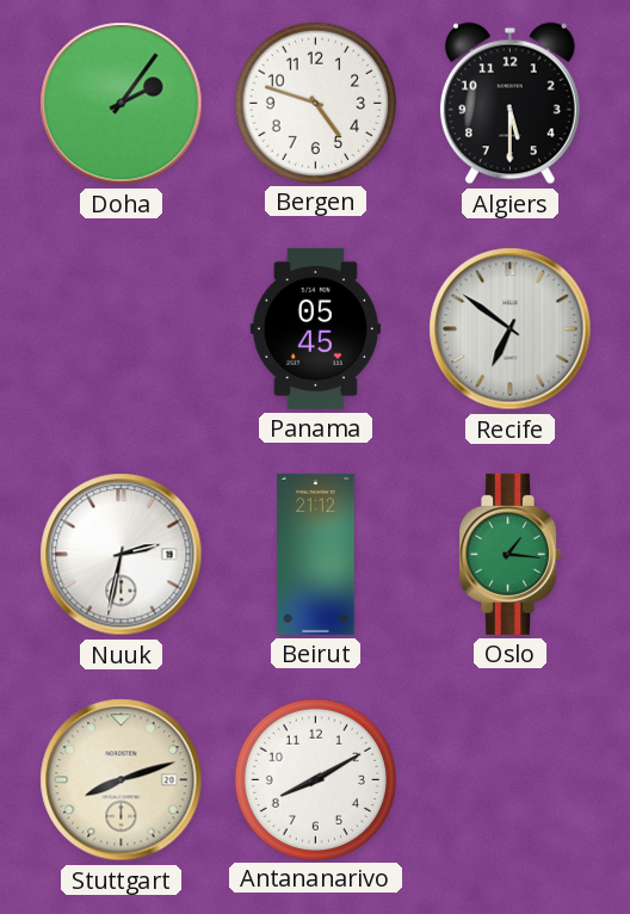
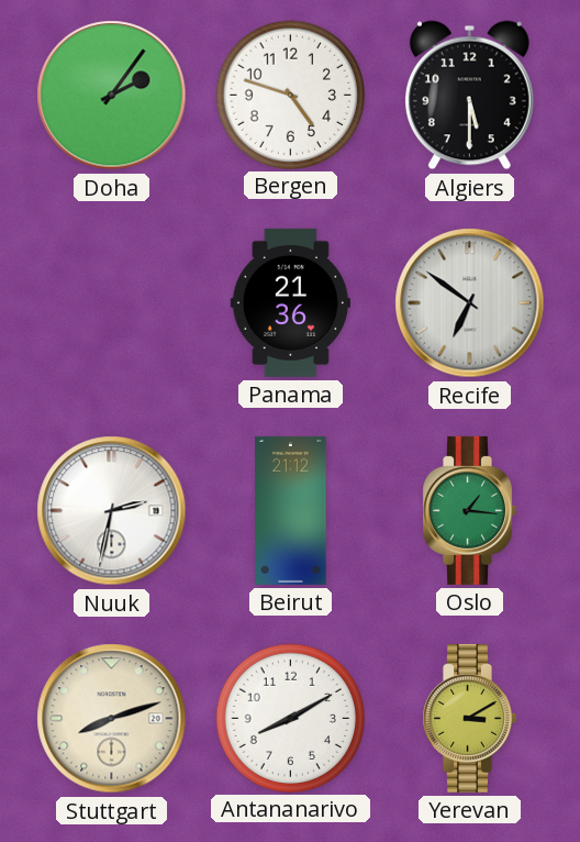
Panama: 05:45 -> 21:36 (290, 302)
Yerevan: none -> 3:10 (469, 718)
